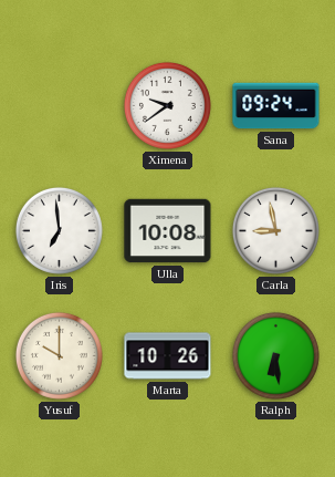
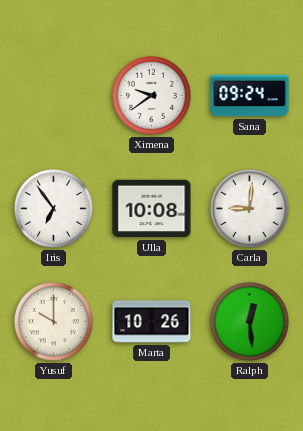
Iris: 6:59 -> 6:54 (53, 208)
Carla: 8:58 -> 9:01 (249, 208)
Ralph: 6:29 -> 12:29 (249, 321)
